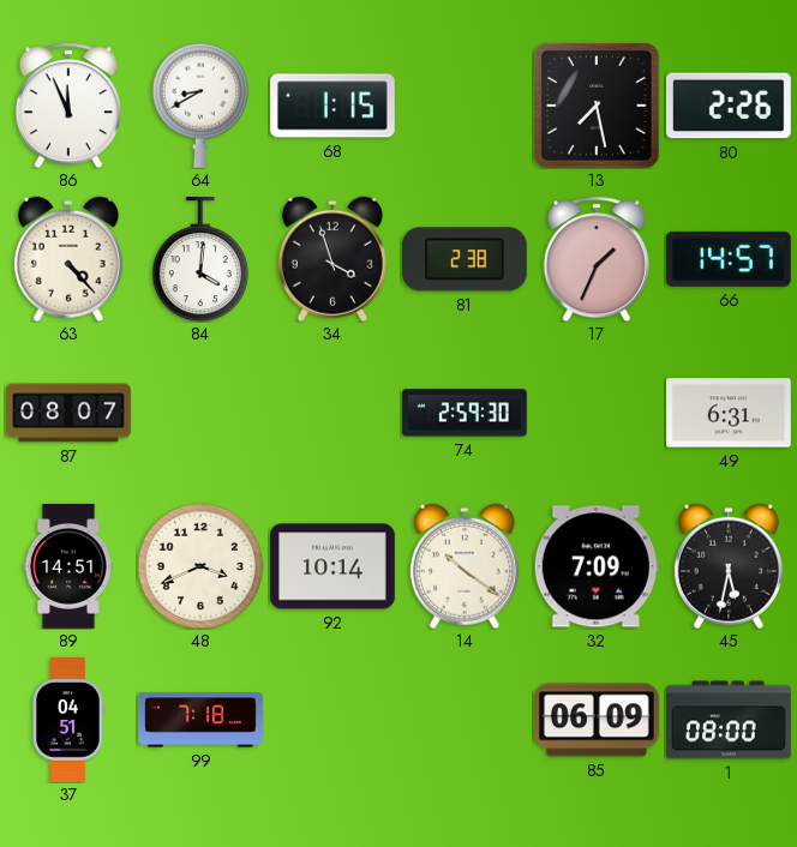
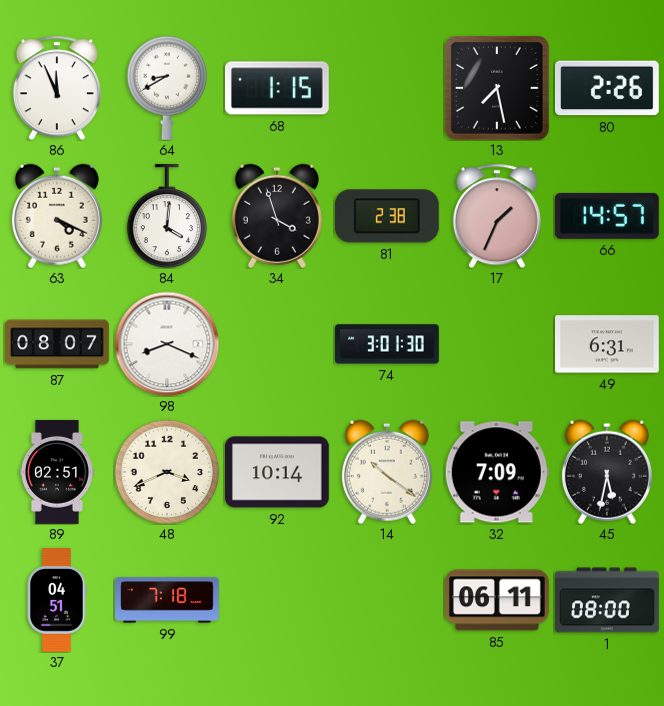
63: 4:23 -> 4:19 (57, 216)
98: none -> 8:19 (167, 344)
74: 2:59 -> 3:01 (387, 344)
89: 14:51 -> 02:51 (57, 472)
85: 06:09 -> 06:11 (497, 600)
